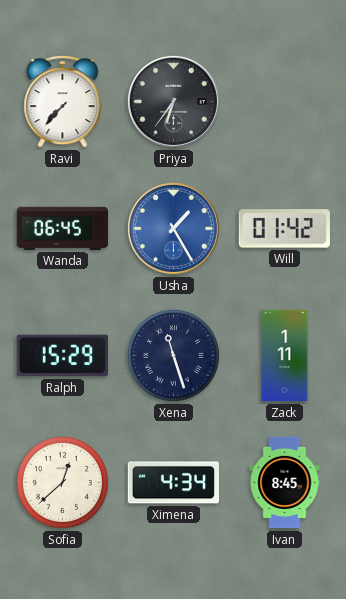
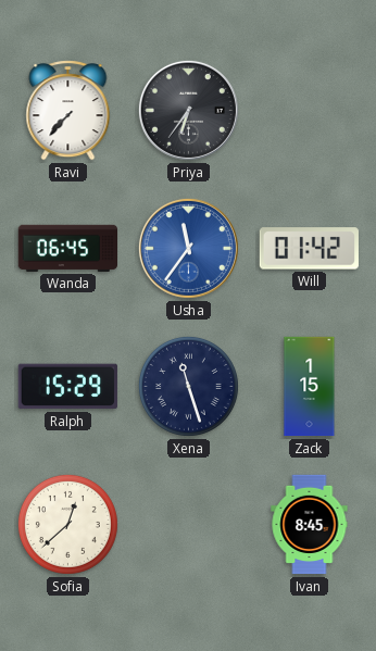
Usha: 1:25 -> 11:36 (188, 248)
Zack: 1:11 -> 1:15 (310, 387)
Ximena: 4:34 -> none (173, 483)
